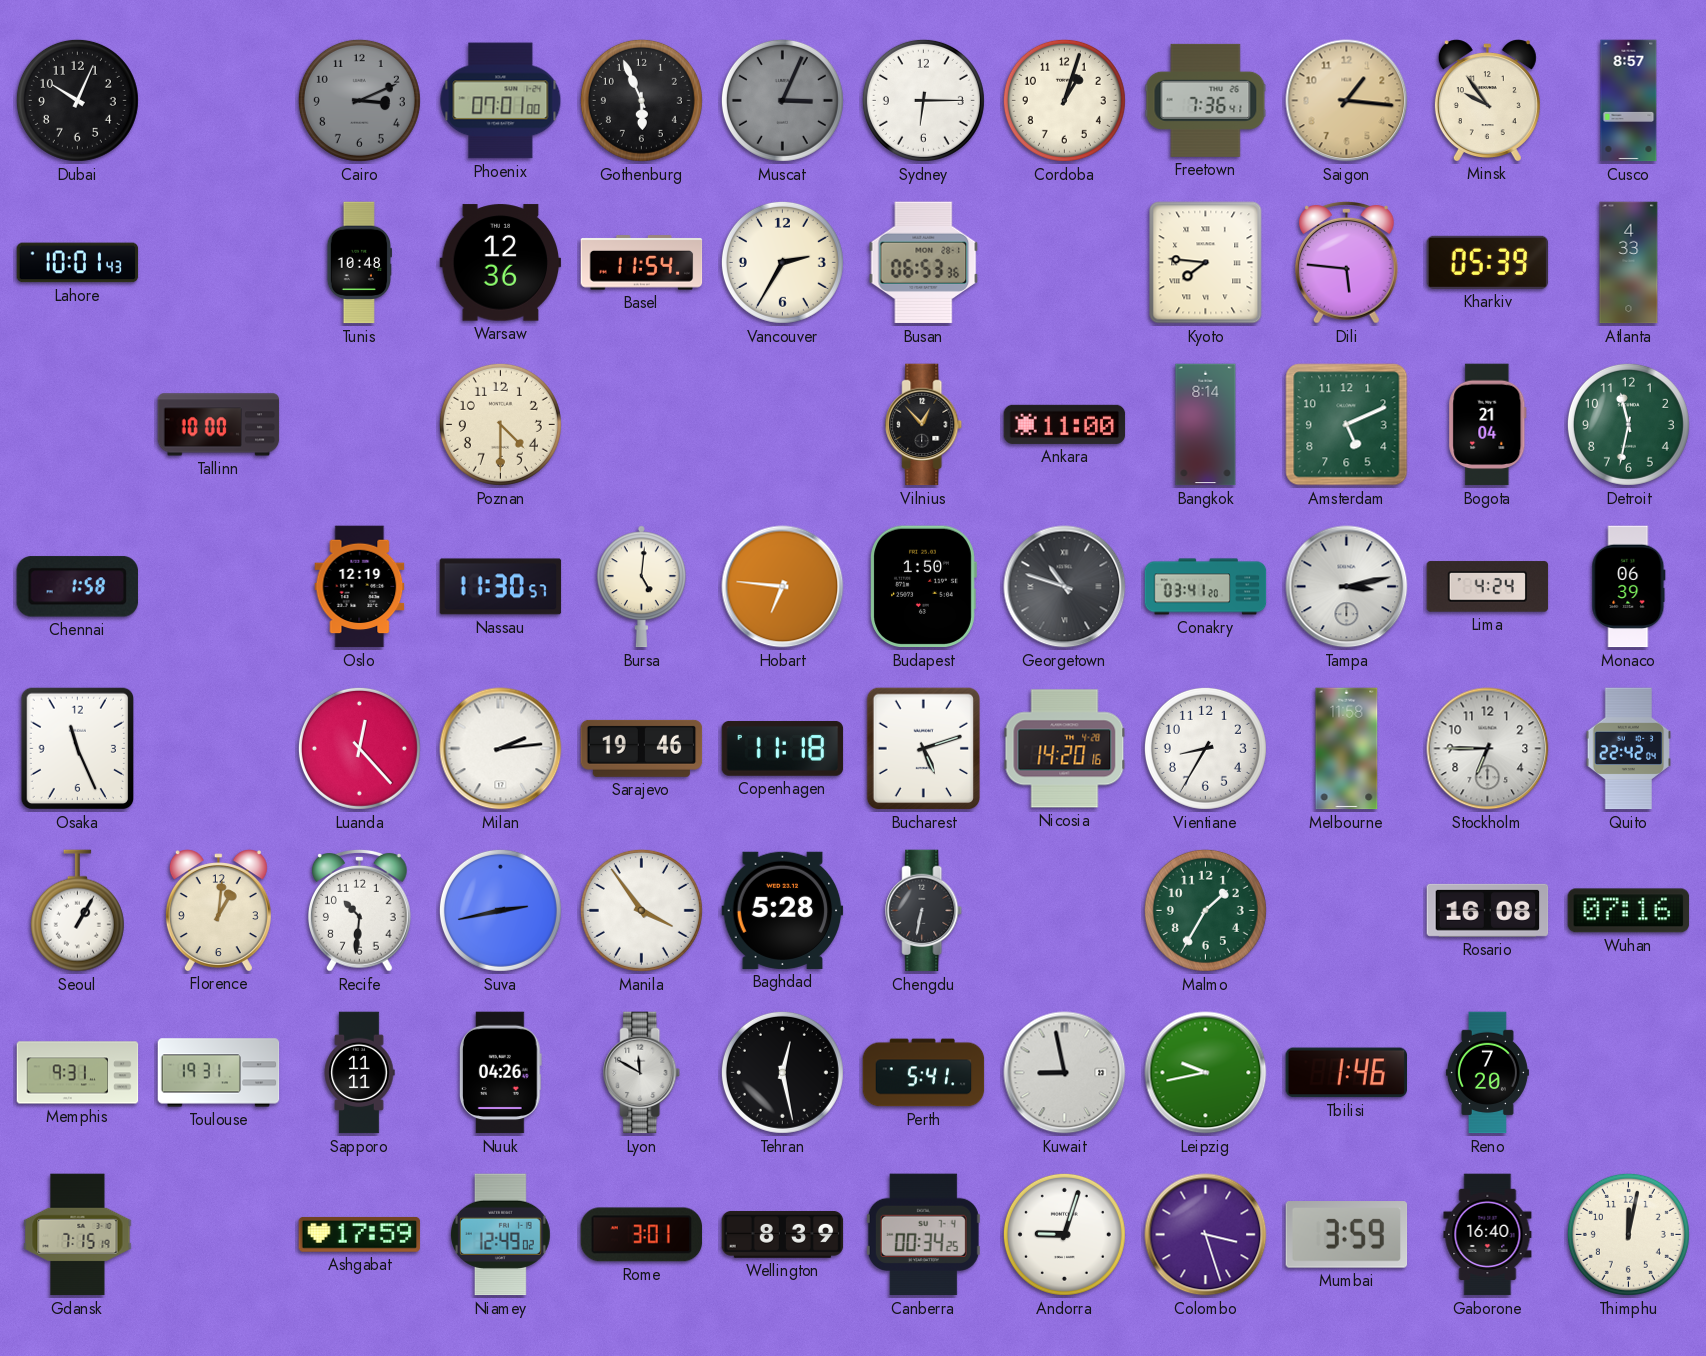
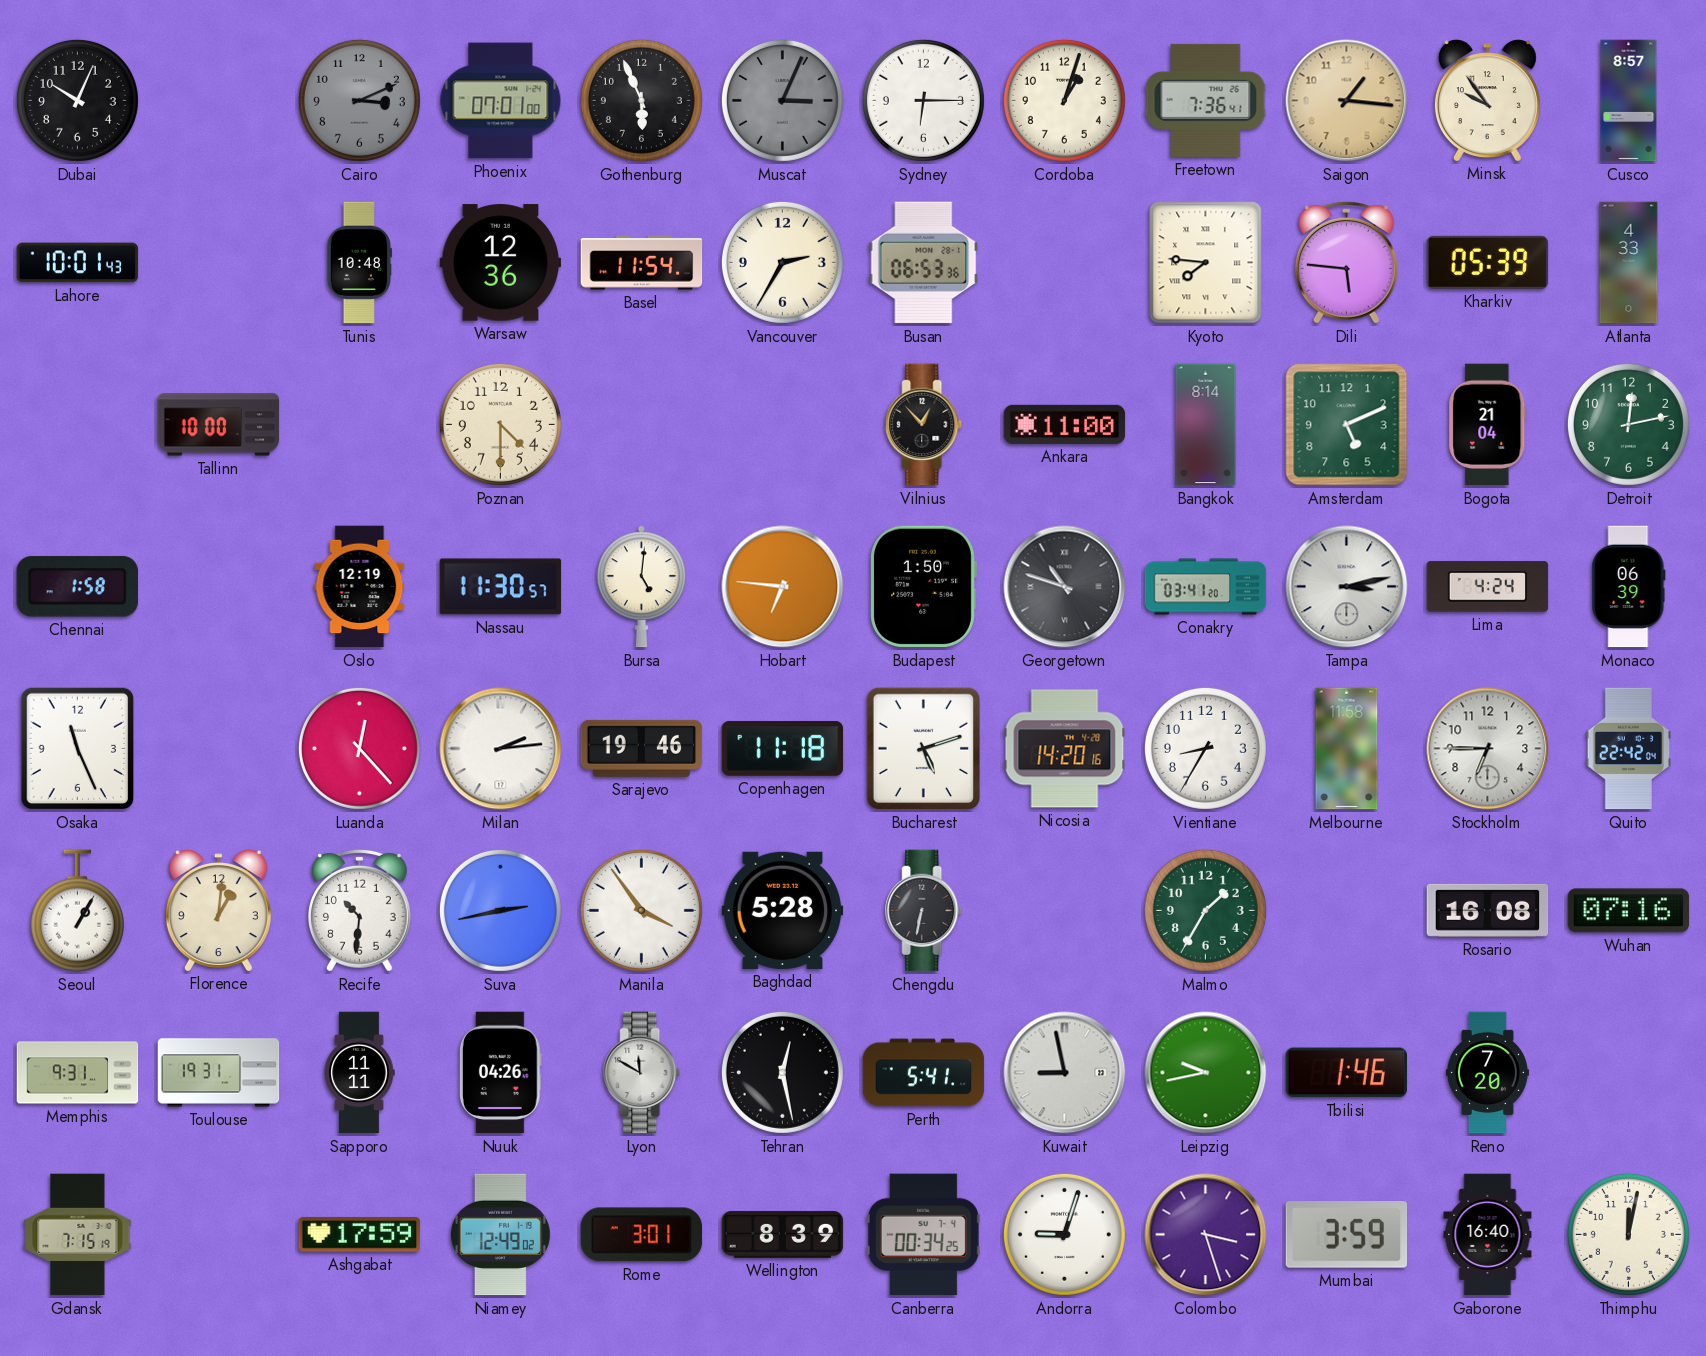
Detroit: 11:32 -> 12:13 (1628, 424)
